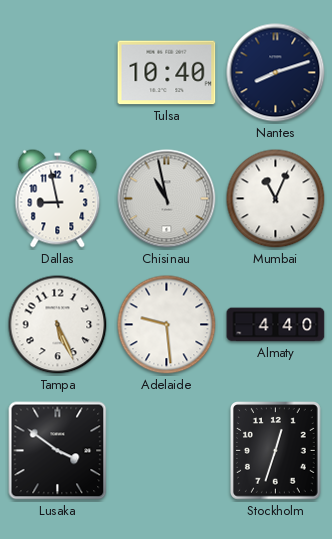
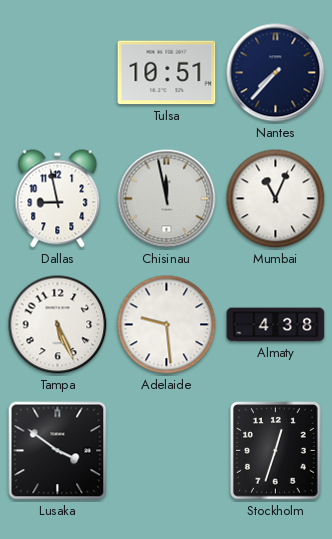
Tulsa: 10:40 -> 10:51 (167, 73)
Nantes: 8:12 -> 7:37 (276, 73)
Chisinau: 10:58 -> 11:58 (167, 199)
Almaty: 4:40 -> 4:38 (276, 325)
